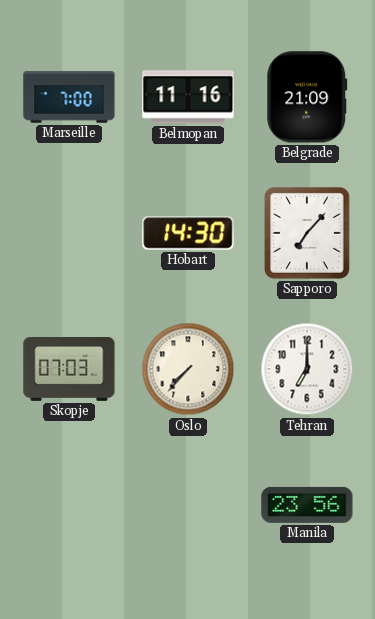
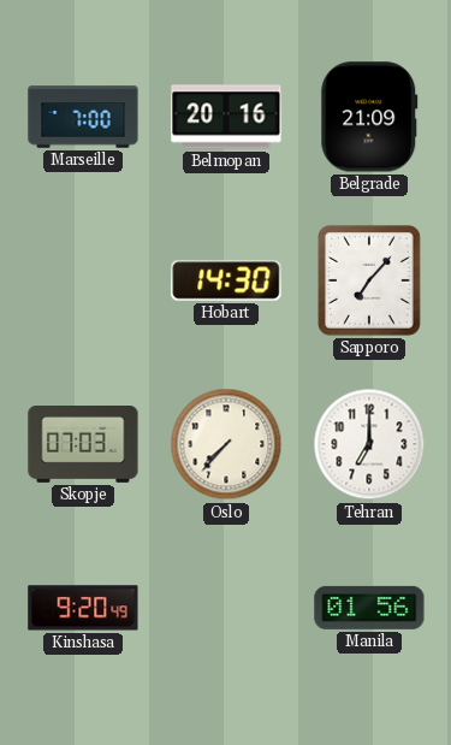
Belmopan: 11:16 -> 20:16 (226, 117)
Kinshasa: none -> 9:20 (83, 608)
Manila: 23:56 -> 01:56 (369, 608)
